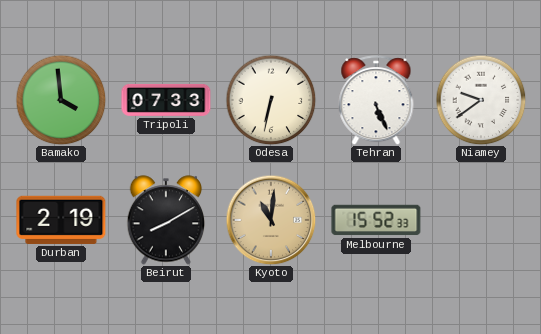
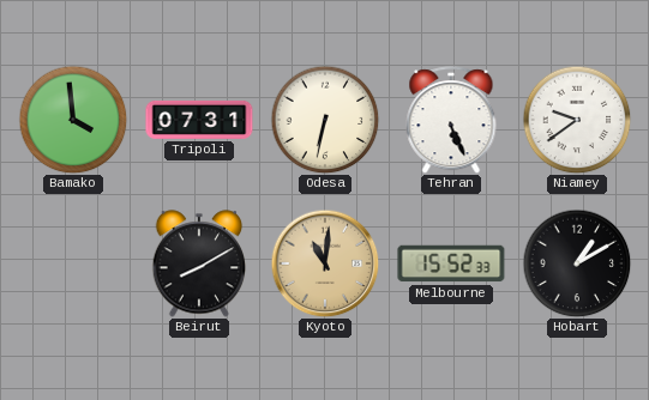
Tripoli: 07:33 -> 07:31 (199, 120)
Durban: 2:19 -> none (61, 220)
Hobart: none -> 1:10 (577, 263)
